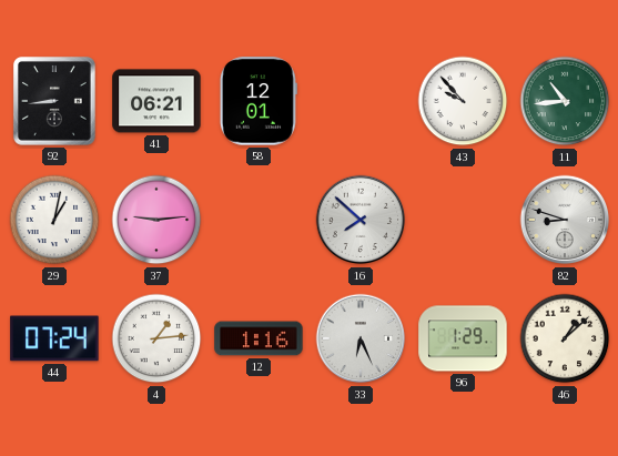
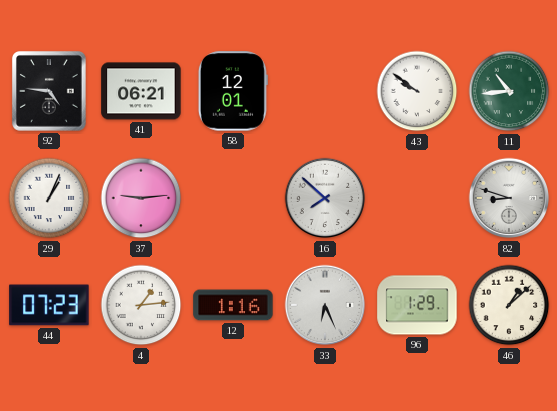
92: 8:44 -> 4:46 (49, 92)
43: 9:53 -> 9:51 (417, 91)
29: 1:02 -> 1:04 (49, 198)
44: 07:24 -> 07:23 (49, 305)
